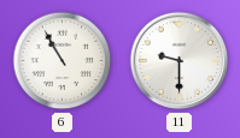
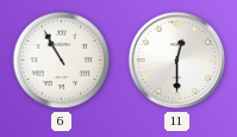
11: 9:30 -> 12:30 (177, 61)
